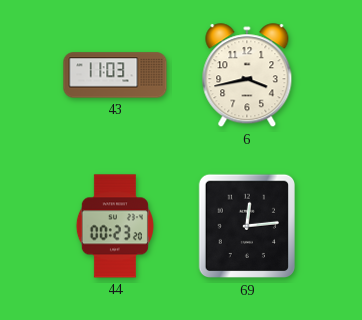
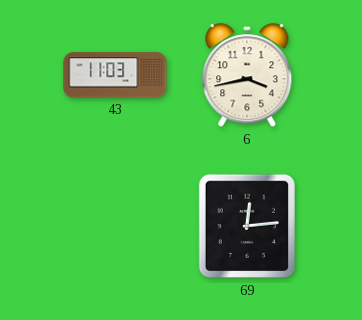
44: 00:23 -> none (115, 226)
